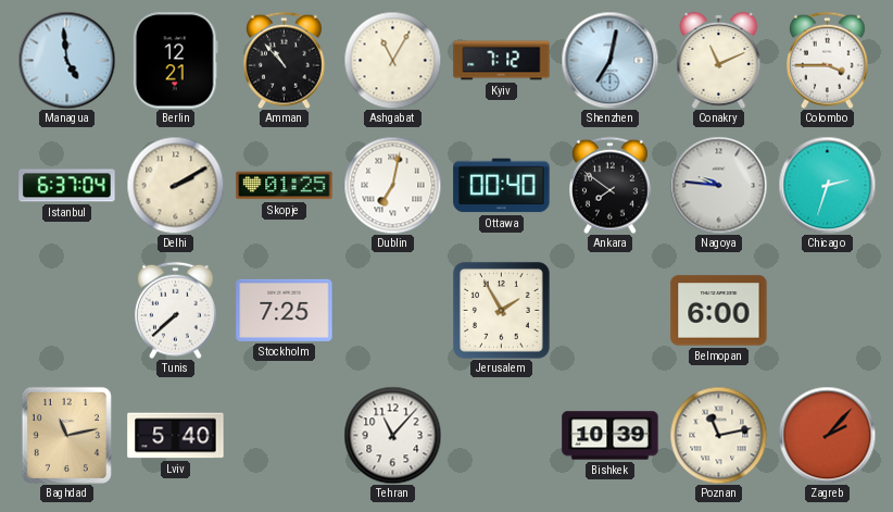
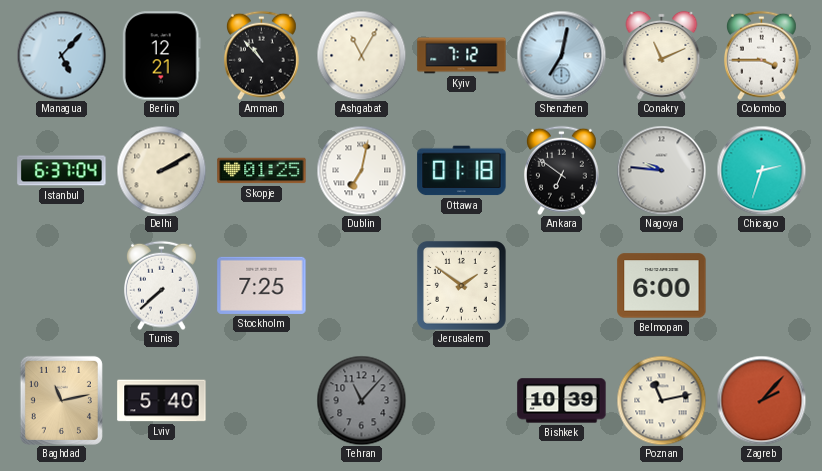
Managua: 4:59 -> 5:07 (61, 55)
Ottawa: 00:40 -> 01:18 (462, 171)
Ankara: 7:51 -> 6:51 (562, 170)
Jerusalem: 1:55 -> 1:51 (461, 285)
Tehran dial: white -> grey (361, 400)
